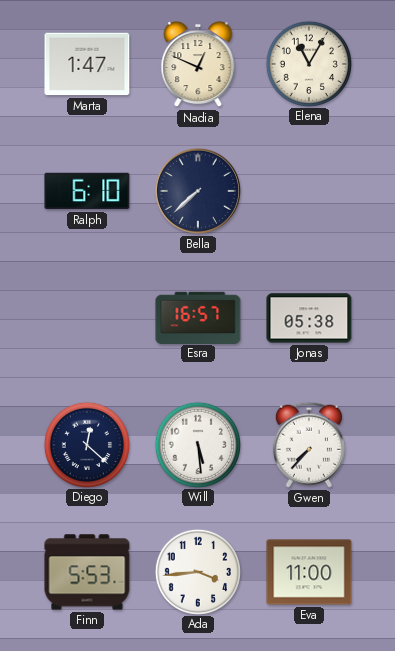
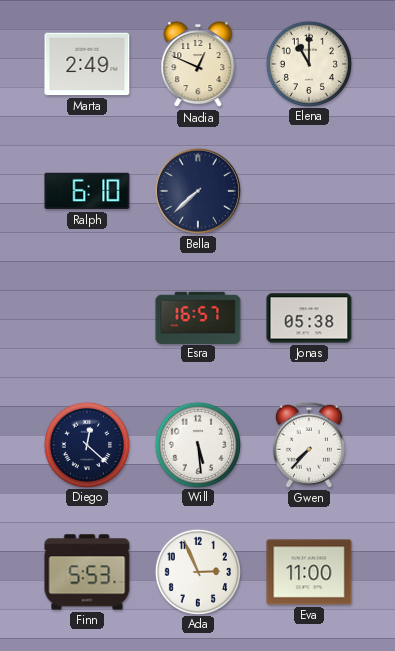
Marta: 1:47 -> 2:49 (87, 64)
Elena: 11:05 -> 11:00 (308, 63)
Ada: 3:44 -> 2:56 (197, 571)
